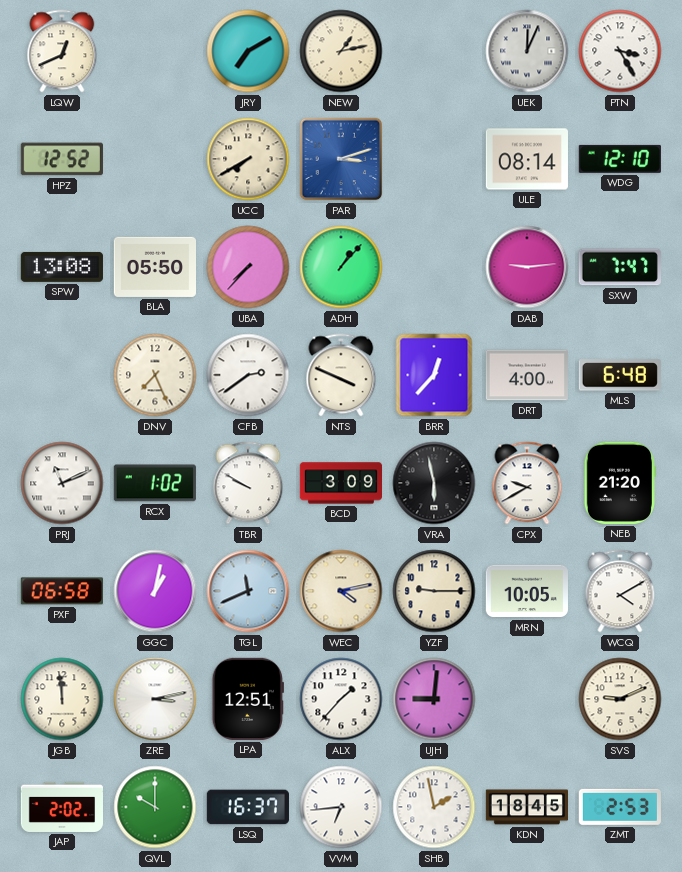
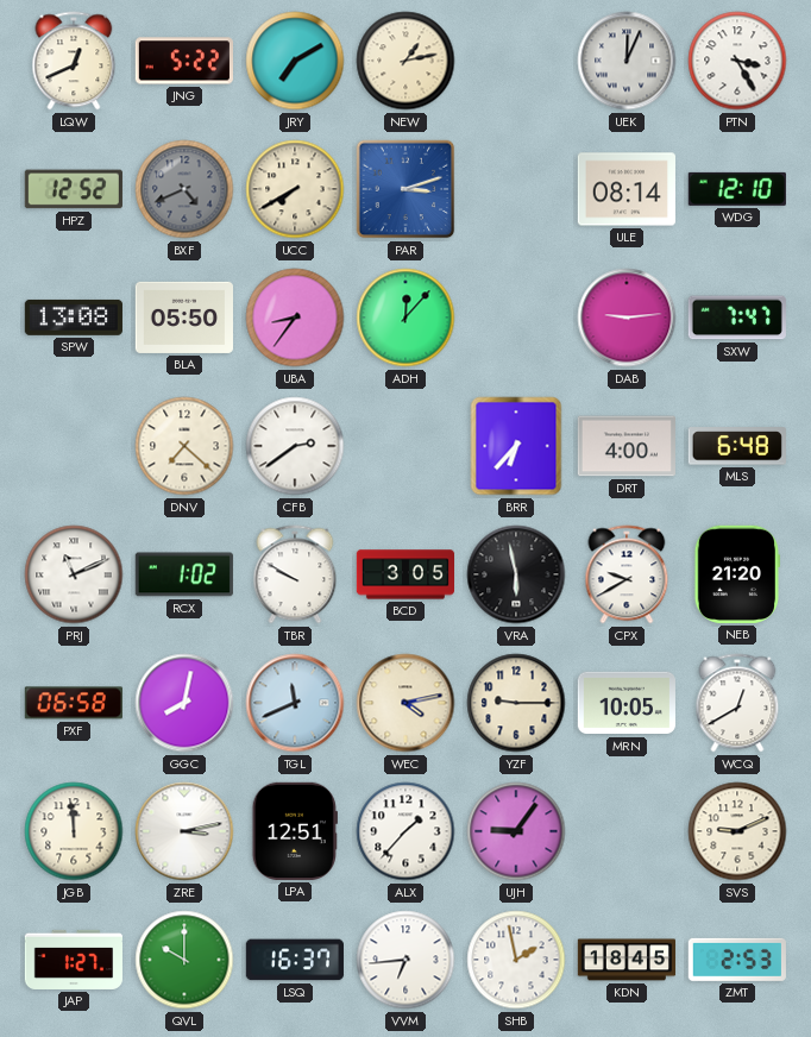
JNG: none -> 5:22 (184, 61)
BXF: none -> 4:41 (184, 189)
UBA: 7:37 -> 8:36 (295, 318)
ADH: 1:07 -> 12:07 (405, 318)
DNV: 7:26 -> 7:22 (184, 446)
NTS: 3:49 -> none (341, 375)
BRR: 12:37 -> 6:37 (516, 446)
BCD: 3:09 -> 3:05 (404, 574)
GGC: 1:02 -> 8:02 (184, 703)
WCQ: 4:10 -> 12:40 (737, 703)
UJH: 9:01 -> 9:06 (516, 831)
JAP: 2:02 -> 1:27 (73, 960)
